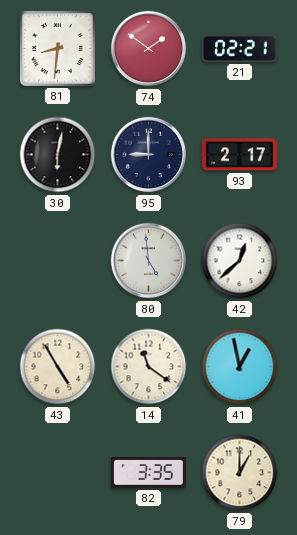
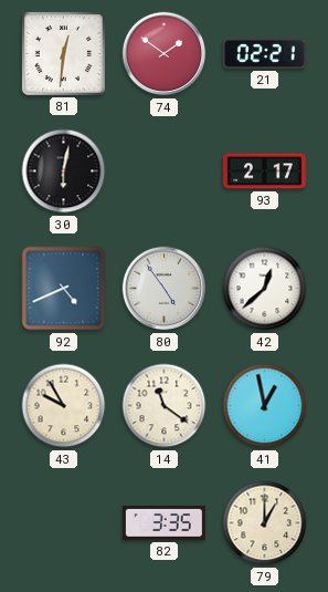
81: 8:31 -> 12:31 (63, 53)
95: 9:00 -> none (149, 155)
92: none -> 4:41 (64, 289)
80: 4:59 -> 4:54 (165, 289)
43: 4:55 -> 9:55 (64, 406)
